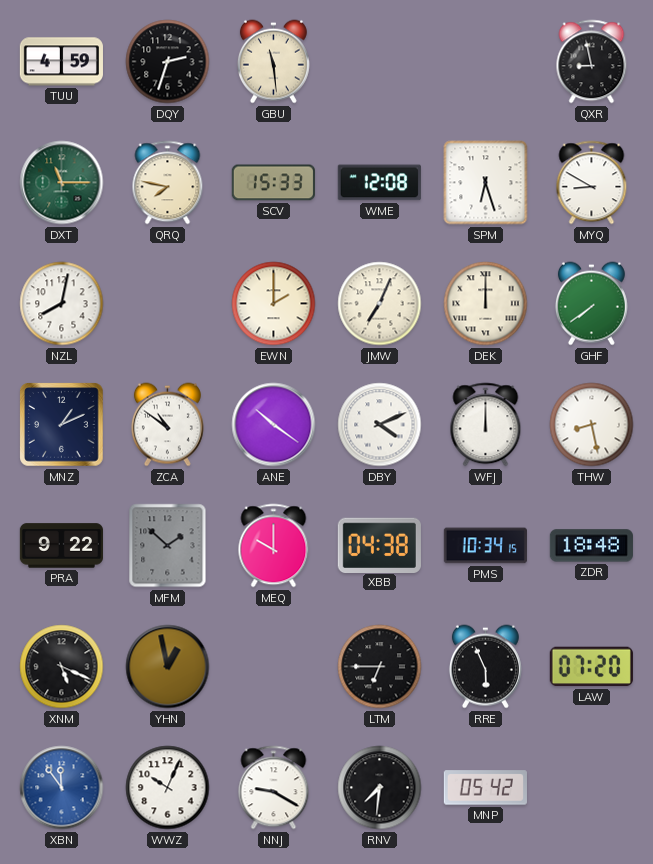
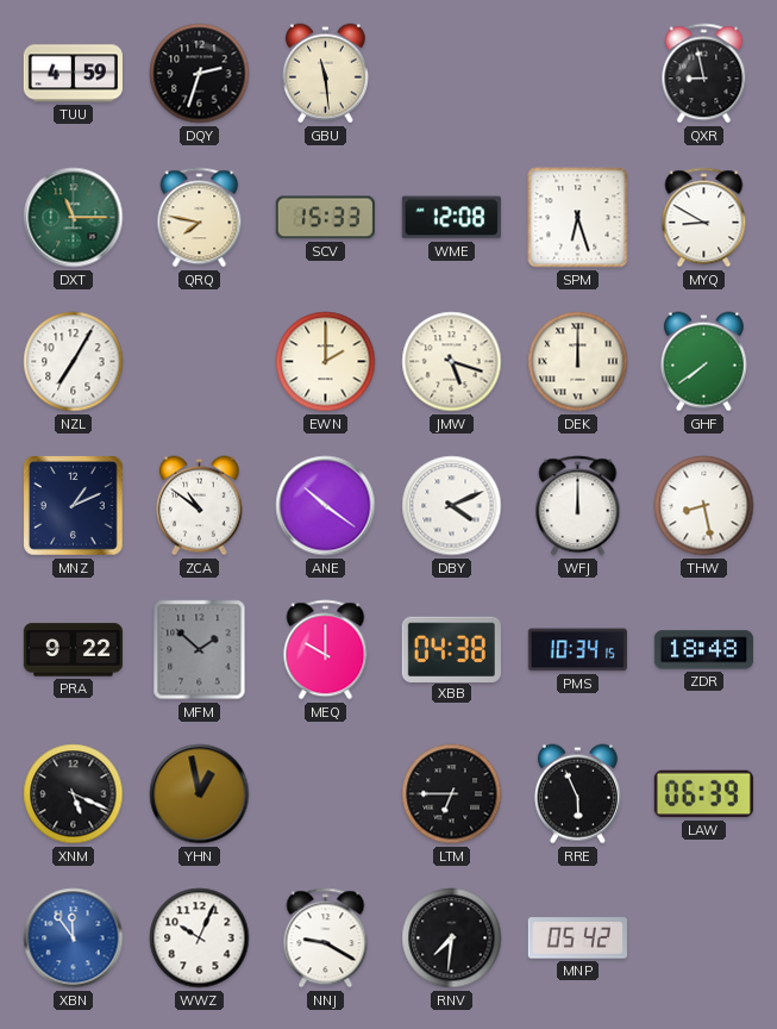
NZL: 8:02 -> 7:05 (74, 362)
JMW: 7:04 -> 5:18 (452, 362)
LAW: 07:20 -> 06:39 (703, 794)
